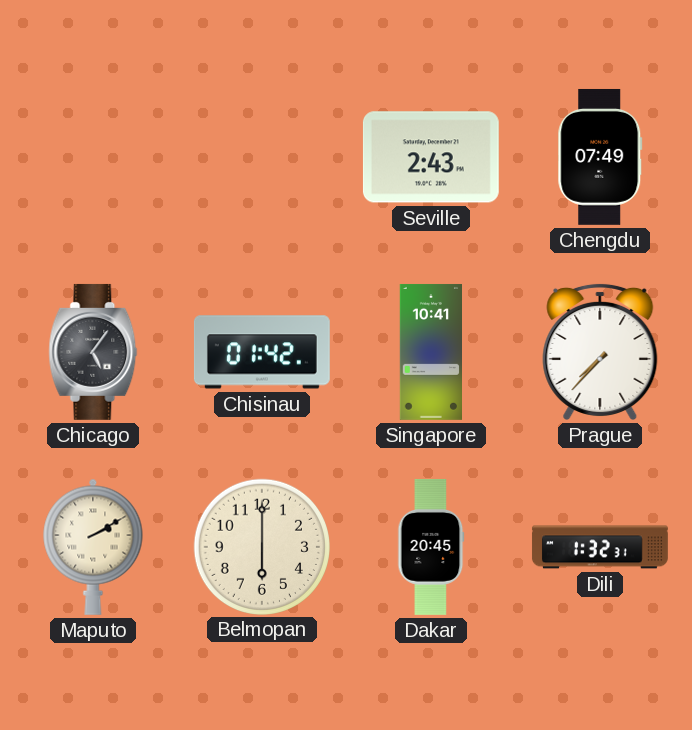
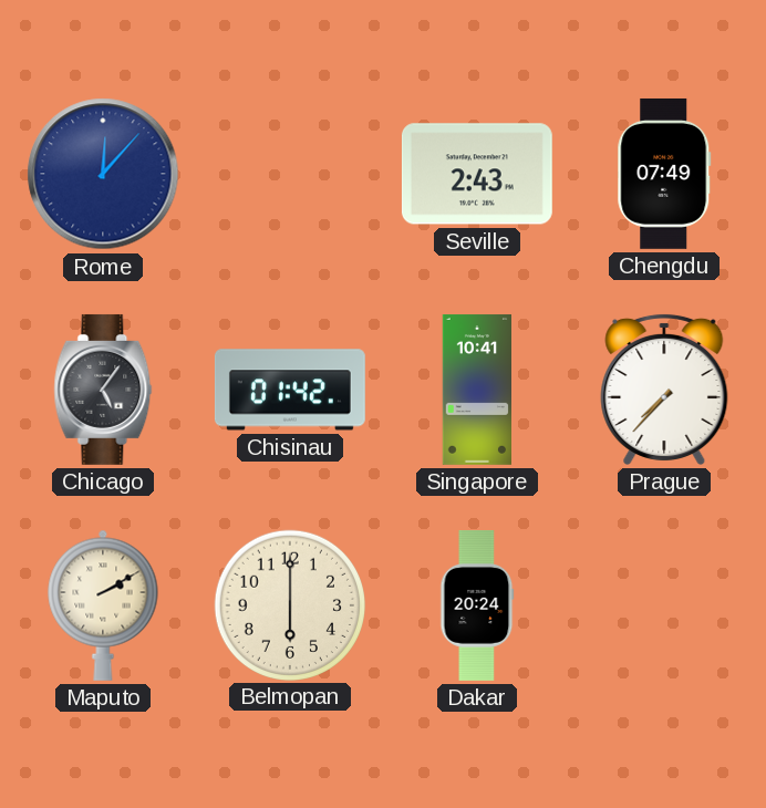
Rome: none -> 12:07 (103, 174)
Dakar: 20:45 -> 20:24 (477, 605)
Dili: 1:32 -> none (600, 547)
